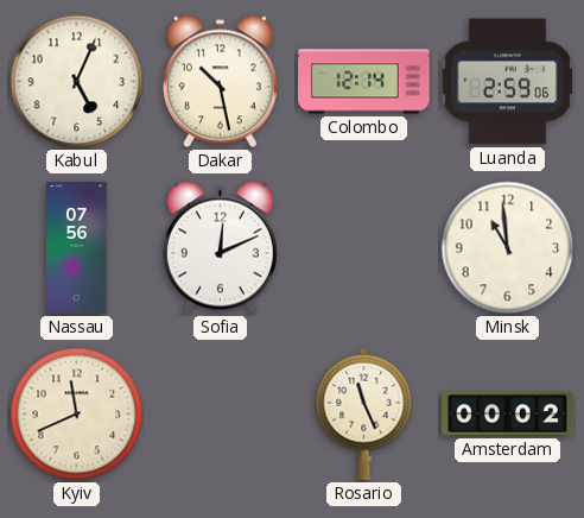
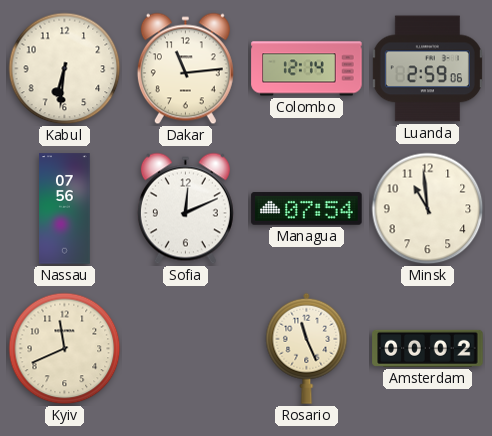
Kabul: 5:04 -> 6:31 (65, 69)
Dakar: 10:28 -> 11:14 (185, 69)
Managua: none -> 07:54 (307, 209)
